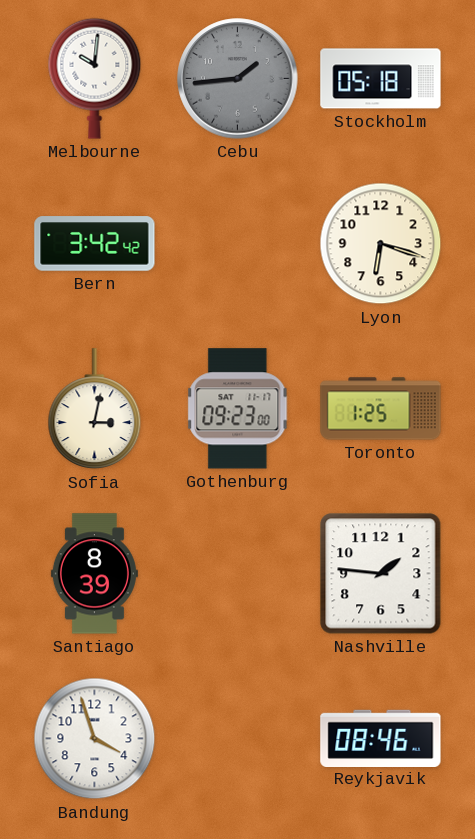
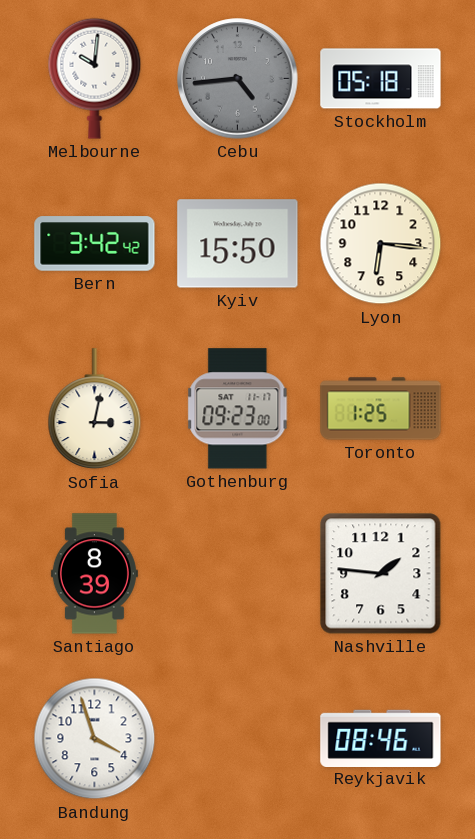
Cebu: 1:44 -> 4:44 (238, 79)
Kyiv: none -> 15:50 (238, 244)
Lyon: 6:18 -> 6:16 (381, 244)
